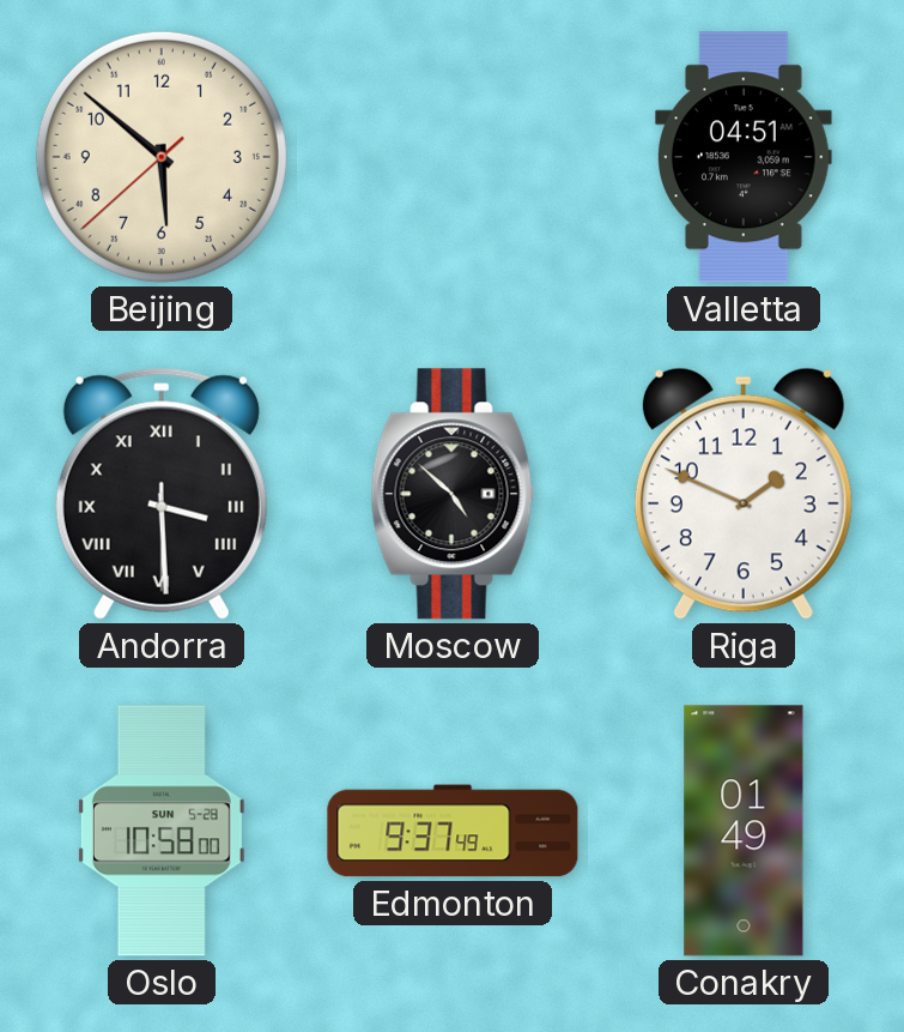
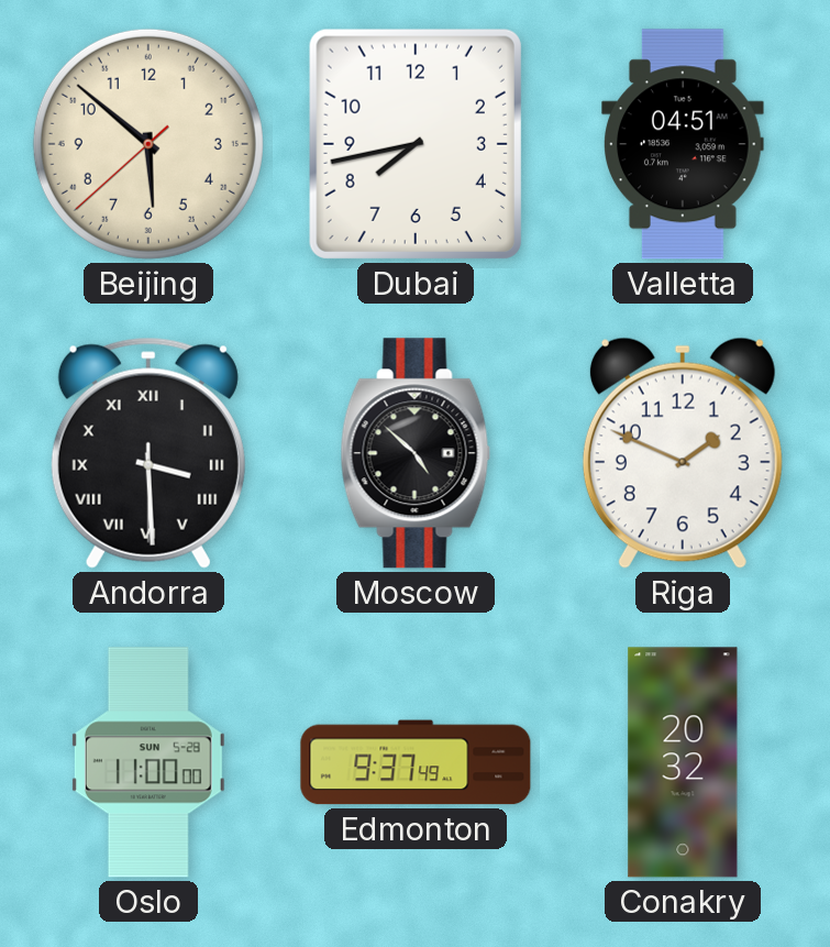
Dubai: none -> 7:43 (416, 144)
Oslo: 10:58 -> 11:00 (148, 762)
Conakry: 01:49 -> 20:32 (683, 762)
